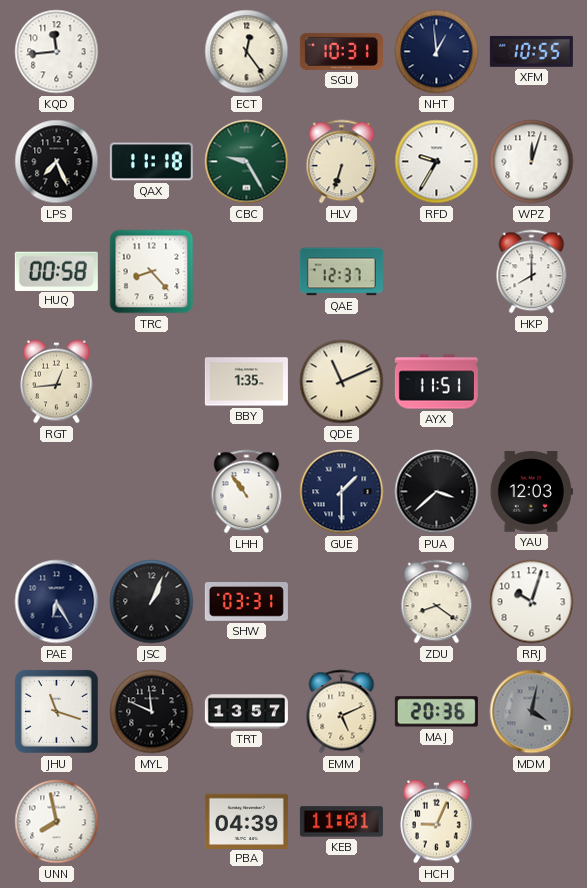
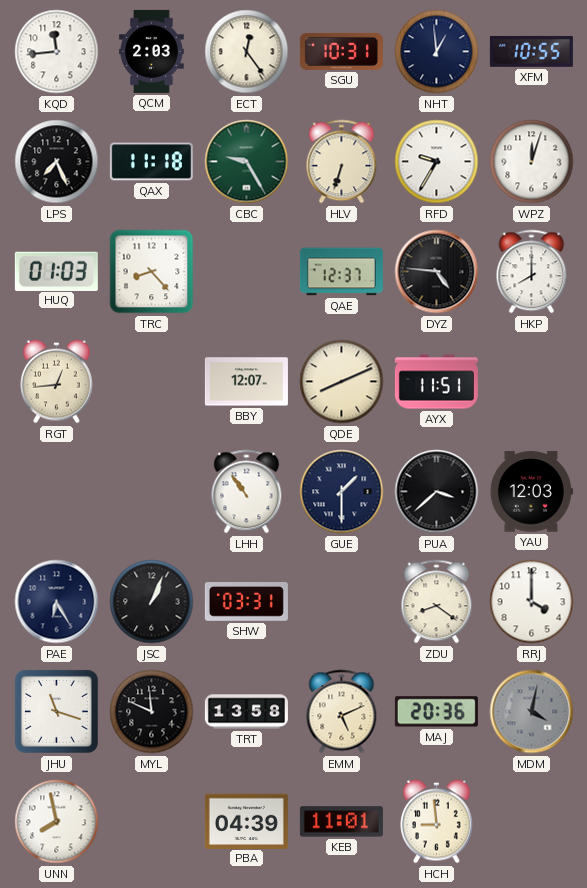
QCM: none -> 2:03 (152, 51)
HUQ: 00:58 -> 01:03 (56, 271)
DYZ: none -> 4:46 (437, 272)
BBY: 1:35 -> 12:07 (246, 382)
QDE: 11:11 -> 8:11 (342, 382)
RRJ: 10:03 -> 4:00 (532, 602)
TRT: 13:57 -> 13:58 (246, 712)
HCH: 9:04 -> 8:59 (437, 822)
